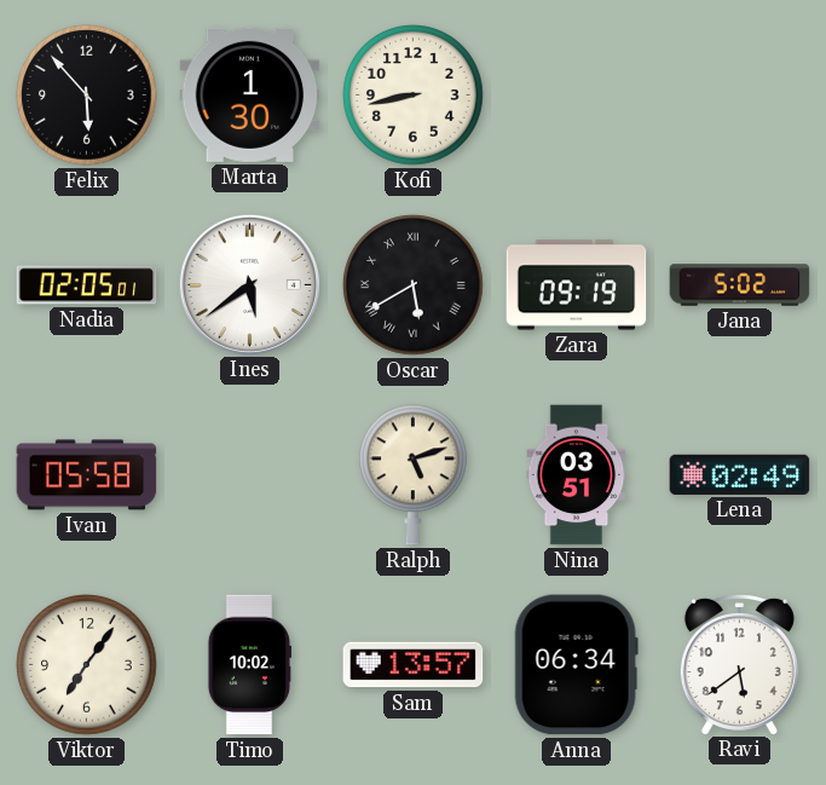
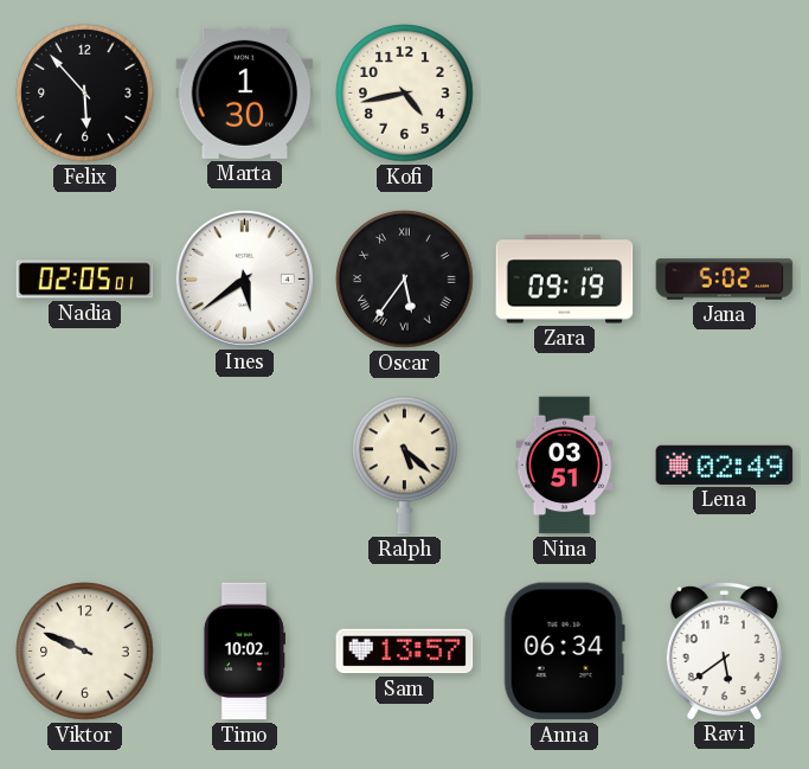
Kofi: 8:43 -> 4:43 (405, 94)
Oscar: 5:40 -> 5:36 (405, 280)
Ivan: 05:58 -> none (87, 475)
Ralph: 5:12 -> 5:22 (405, 466)
Viktor: 7:06 -> 9:49 (85, 652)
